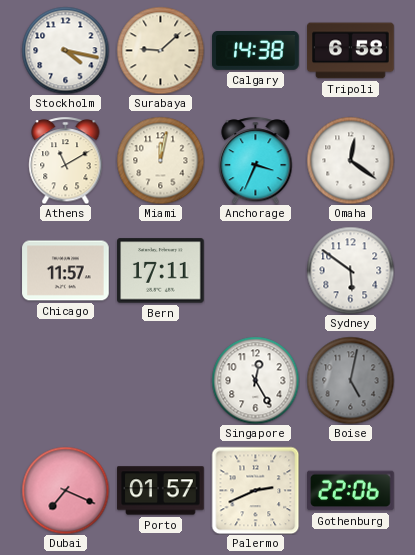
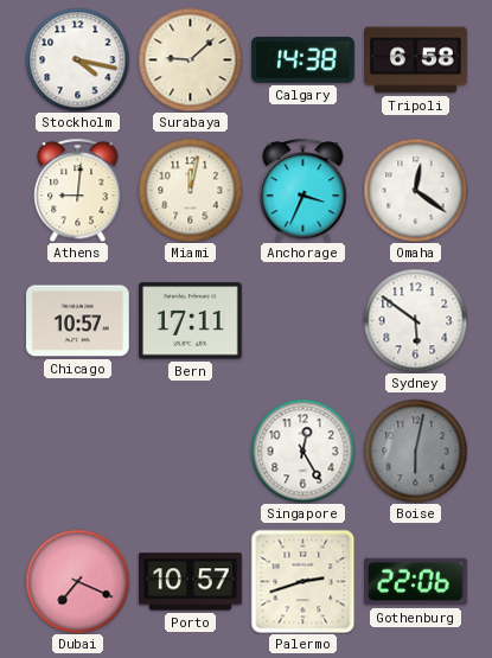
Athens: 11:10 -> 9:01 (78, 190)
Chicago: 11:57 -> 10:57 (78, 321)
Boise: 5:02 -> 6:02 (415, 451)
Porto: 01:57 -> 10:57 (191, 582)
Palermo: 2:41 -> 2:42 (302, 581)
